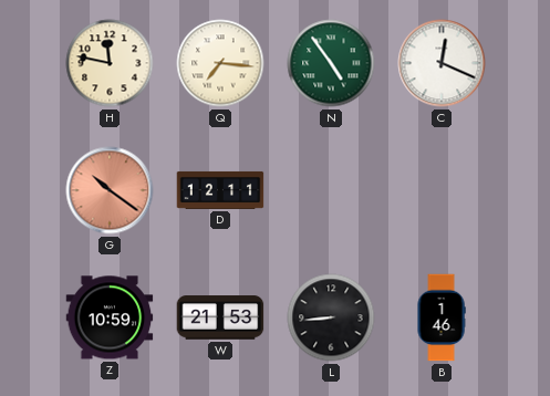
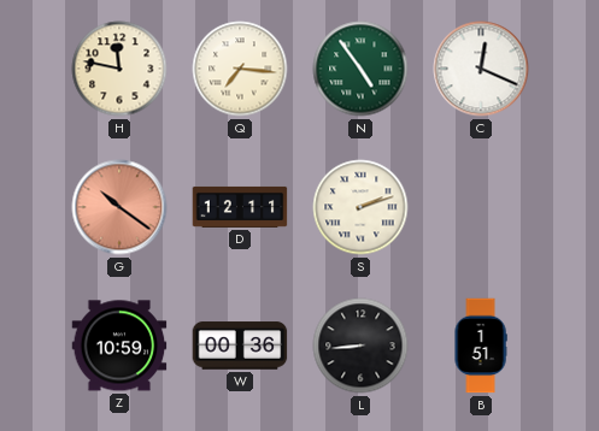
S: none -> 2:12 (360, 207)
W: 21:53 -> 00:36 (240, 346)
B: 1:46 -> 1:51 (481, 346)
